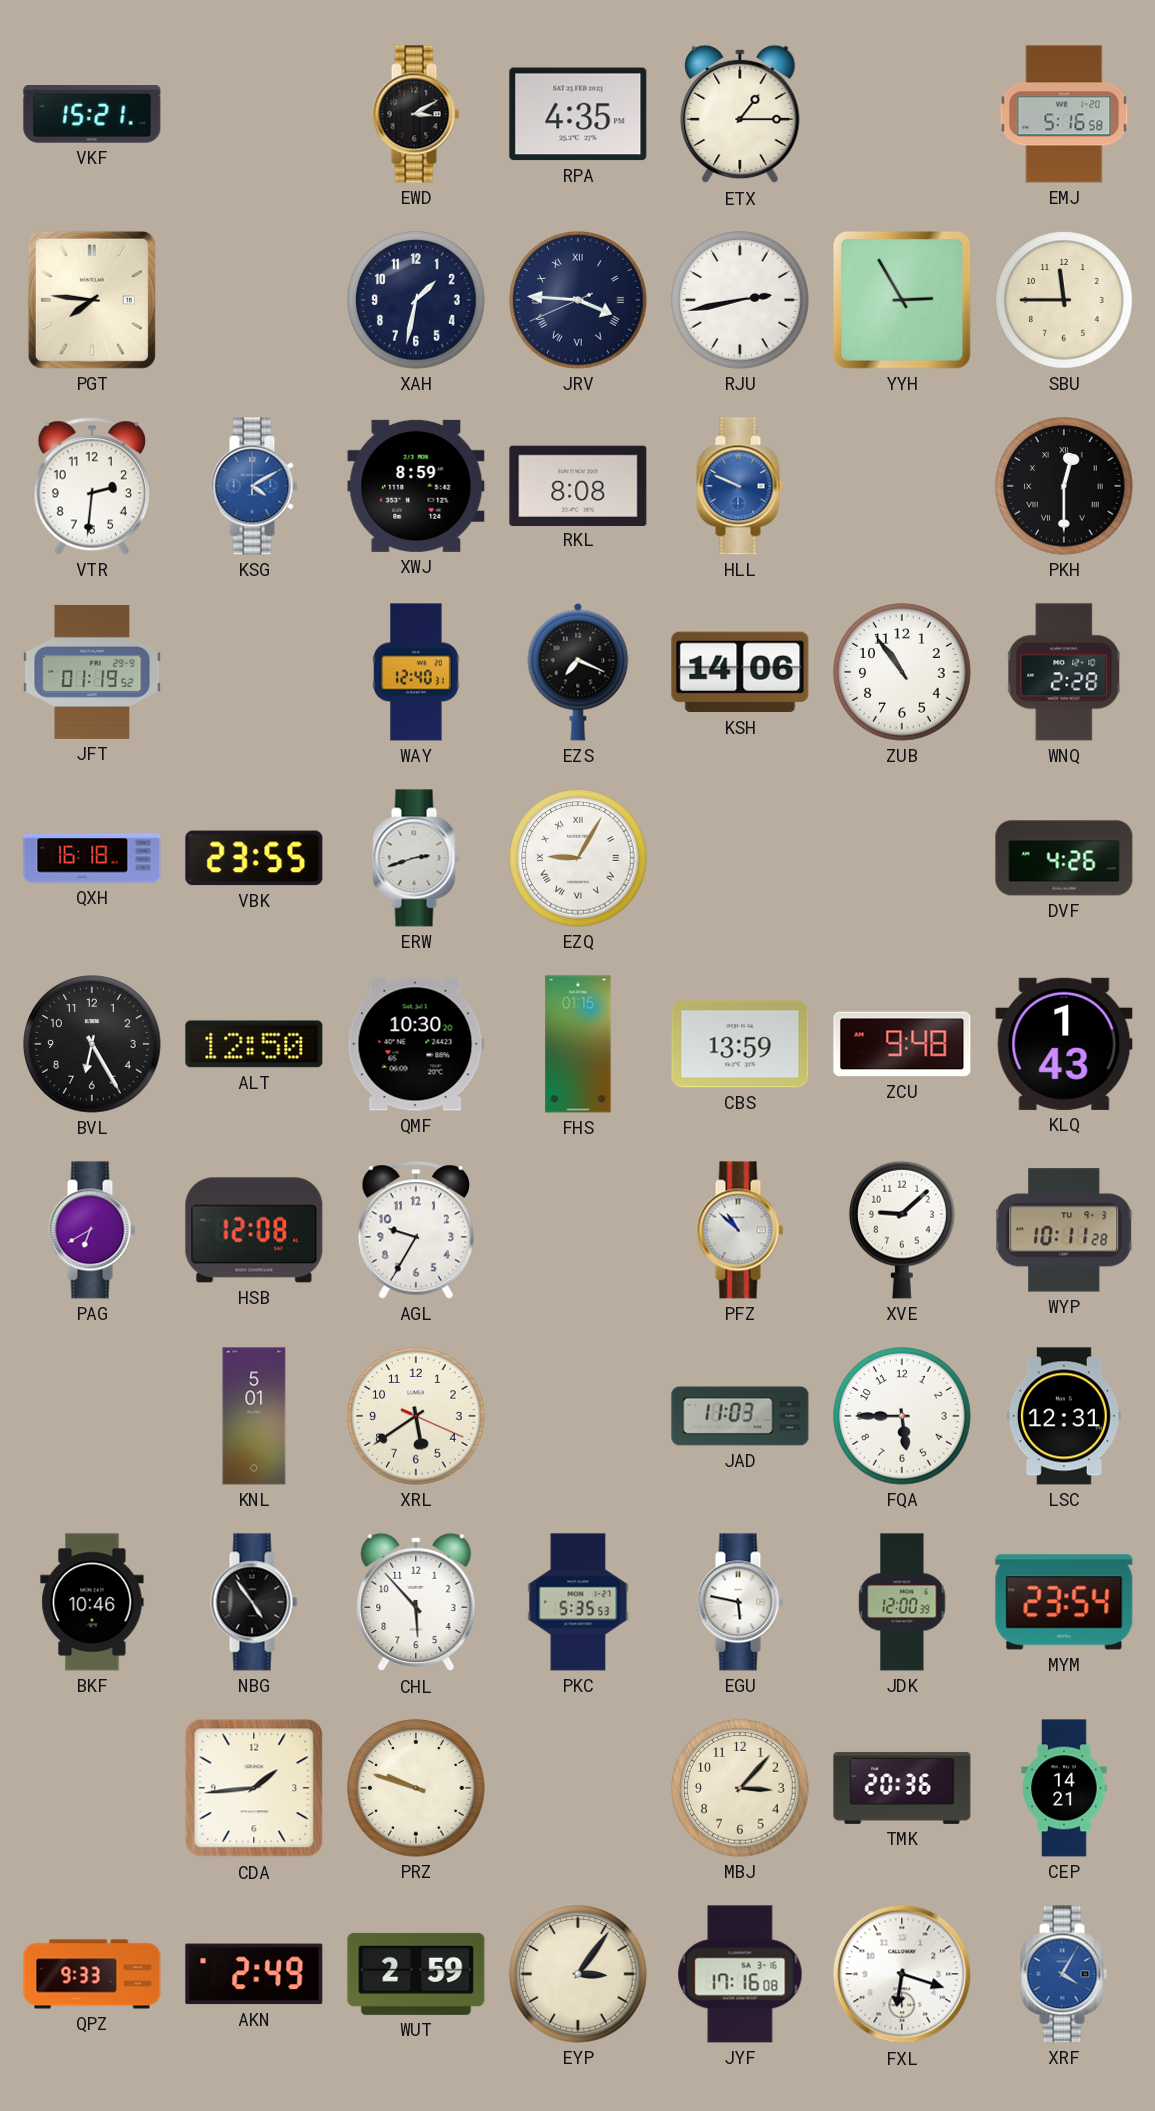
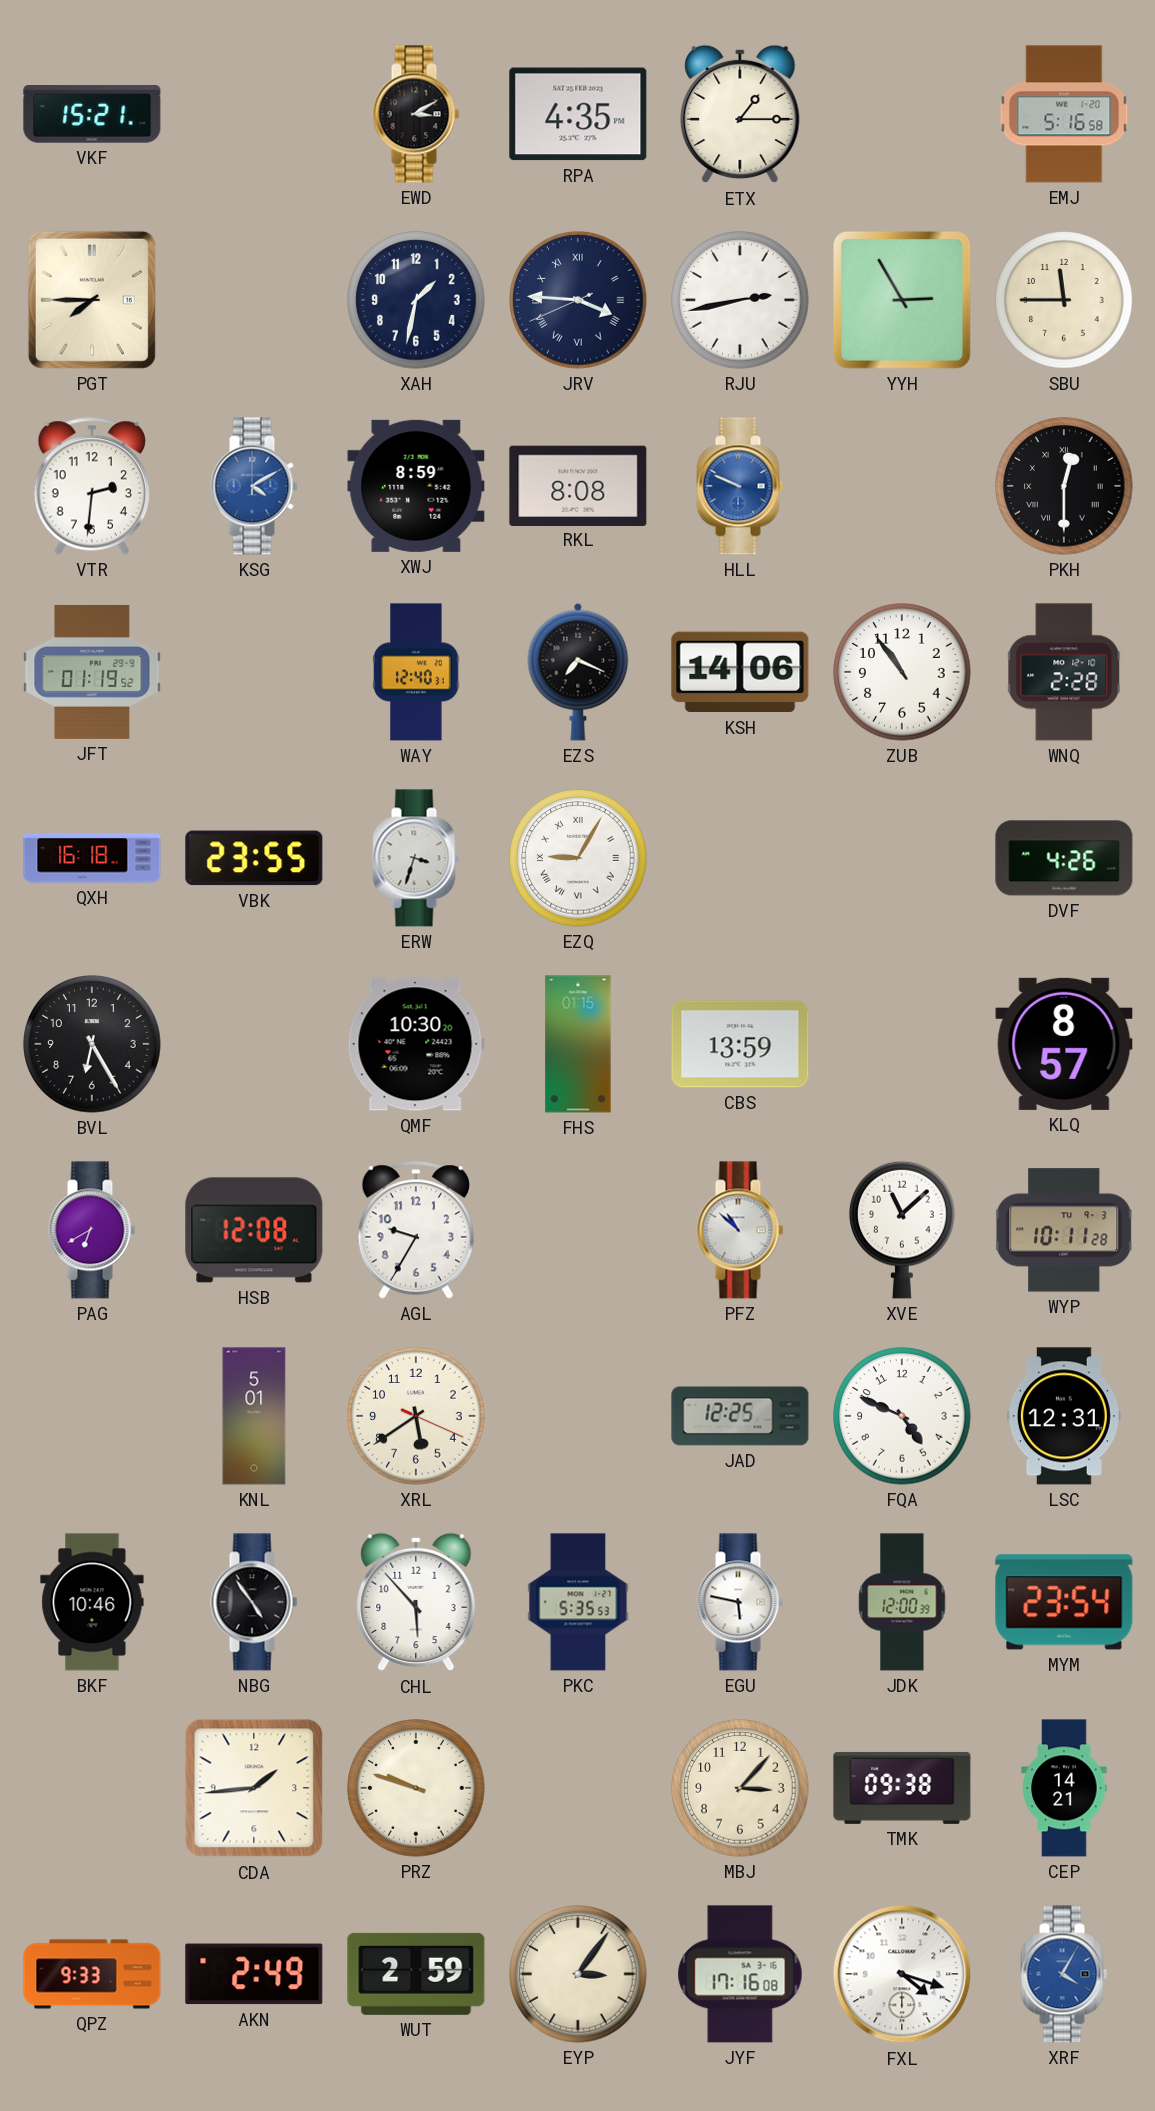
PGT: 7:46 -> 7:45 (92, 300)
ERW: 2:42 -> 3:33 (416, 858)
ALT: 12:50 -> none (254, 1044)
ZCU: 9:48 -> none (902, 1044)
KLQ: 1:43 -> 8:57 (1064, 1044)
XVE: 9:08 -> 11:08 (902, 1230)
JAD: 11:03 -> 12:25 (740, 1416)
FQA: 5:45 -> 4:49 (902, 1416)
TMK: 20:36 -> 09:38 (902, 1788)
FXL: 6:18 -> 4:18 (902, 1974)
